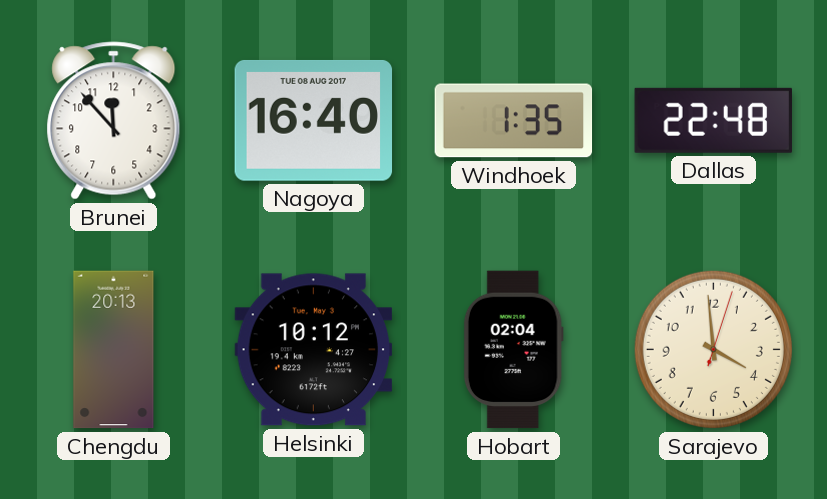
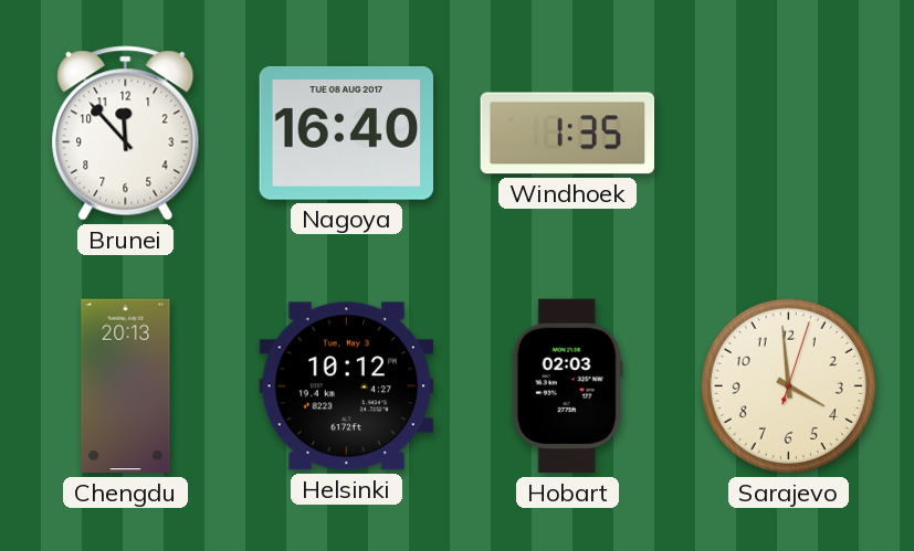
Dallas: 22:48 -> none (713, 120)
Hobart: 02:04 -> 02:03 (567, 386)
